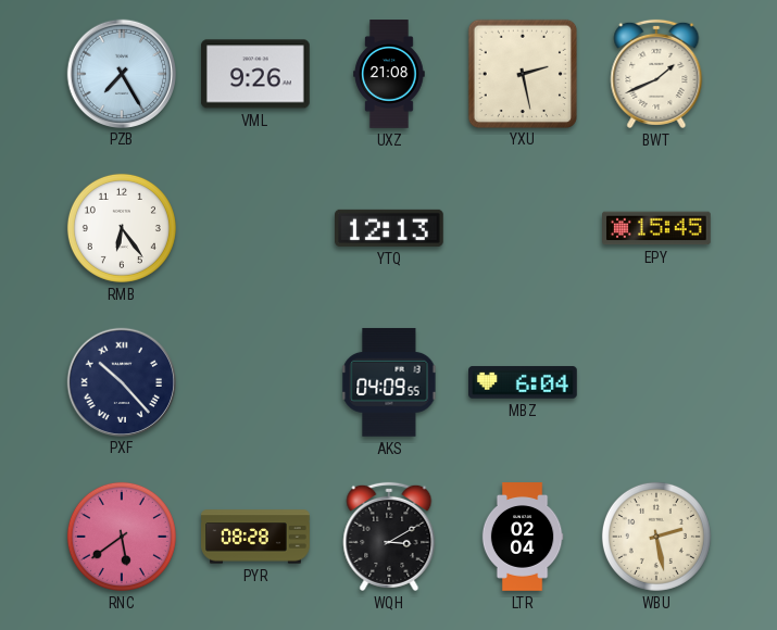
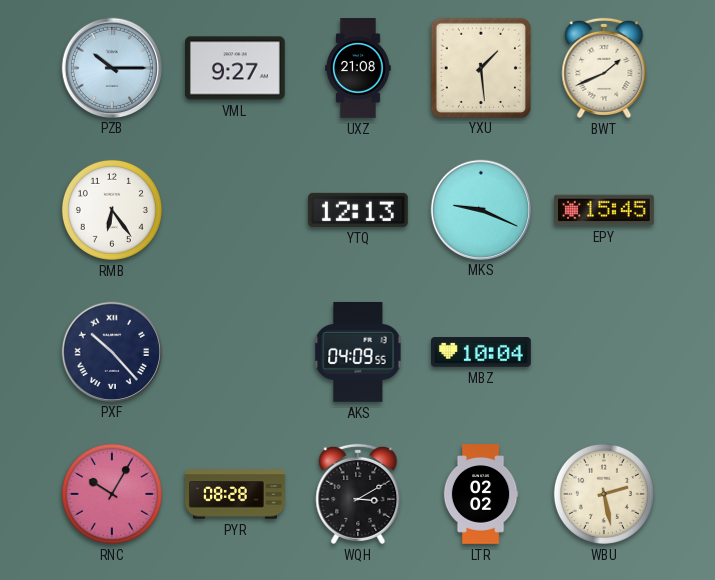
PZB: 7:25 -> 10:15 (111, 67)
VML: 9:26 -> 9:27 (236, 68)
YXU: 2:28 -> 1:29 (480, 67)
MKS: none -> 9:19 (480, 209)
MBZ: 6:04 -> 10:04 (482, 352)
RNC: 5:39 -> 10:05 (112, 494)
LTR: 02:04 -> 02:02 (481, 494)
